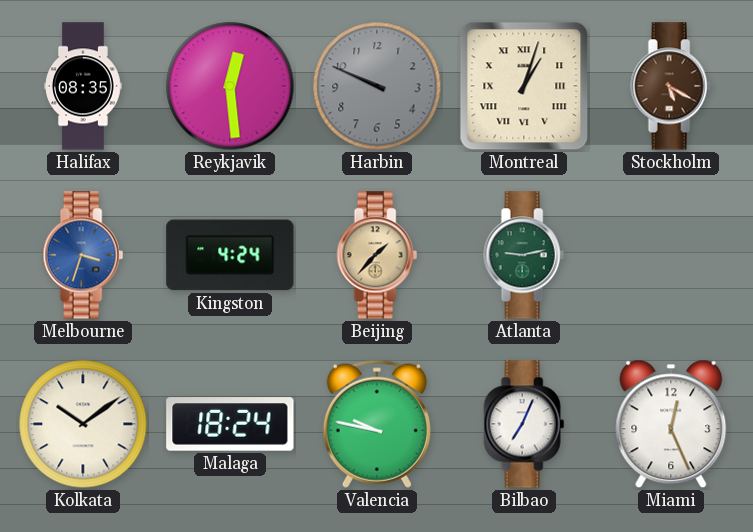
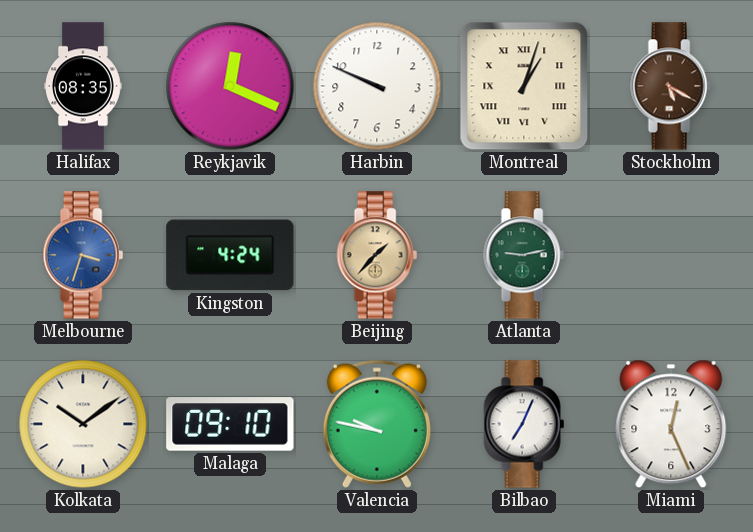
Reykjavik: 12:29 -> 12:19 (230, 86)
Harbin dial: grey -> white (377, 86)
Malaga: 18:24 -> 09:10 (230, 424)
